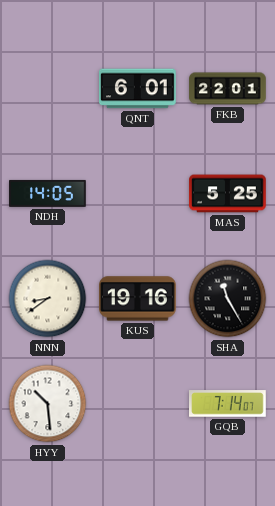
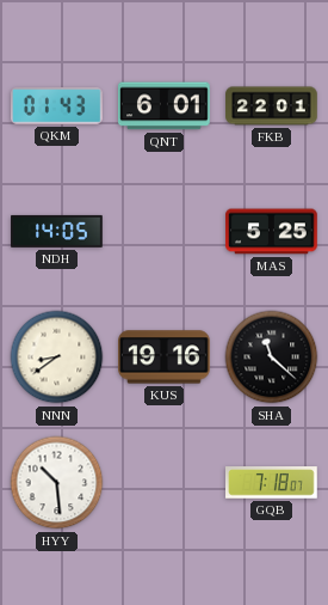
QKM: none -> 01:43 (57, 106)
SHA: 11:25 -> 11:22 (272, 357)
GQB: 7:14 -> 7:18 (272, 483)
